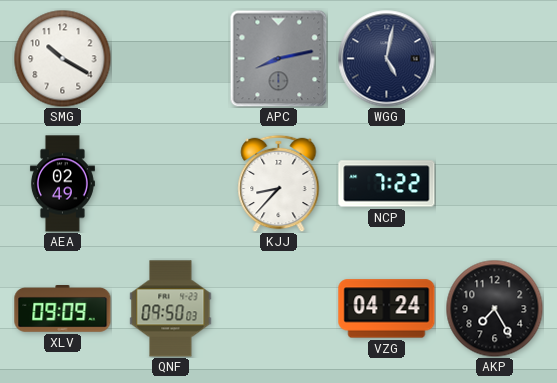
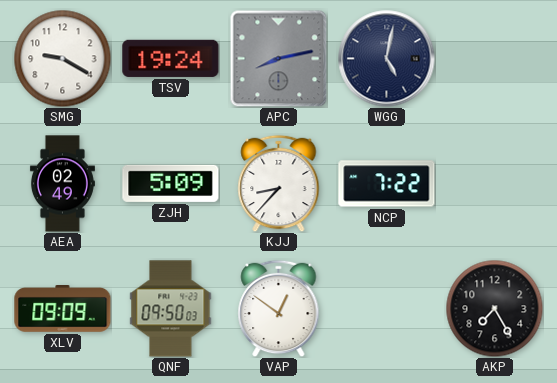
SMG: 10:20 -> 9:20 (62, 58)
TSV: none -> 19:24 (171, 58)
ZJH: none -> 5:09 (171, 183)
VAP: none -> 12:51 (279, 308)
VZG: 04:24 -> none (387, 309)
